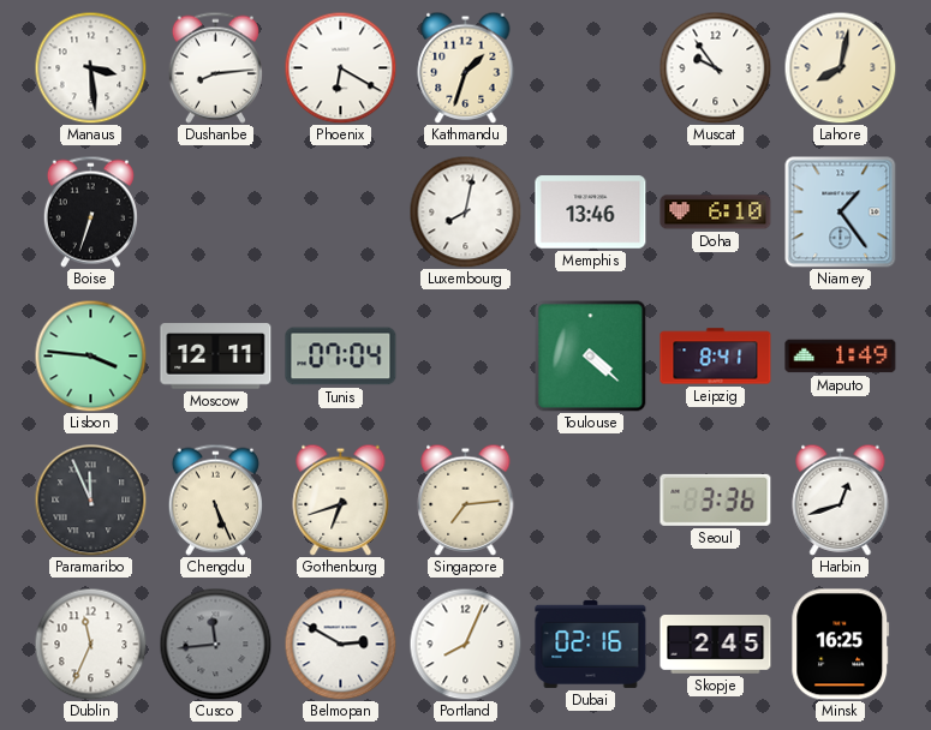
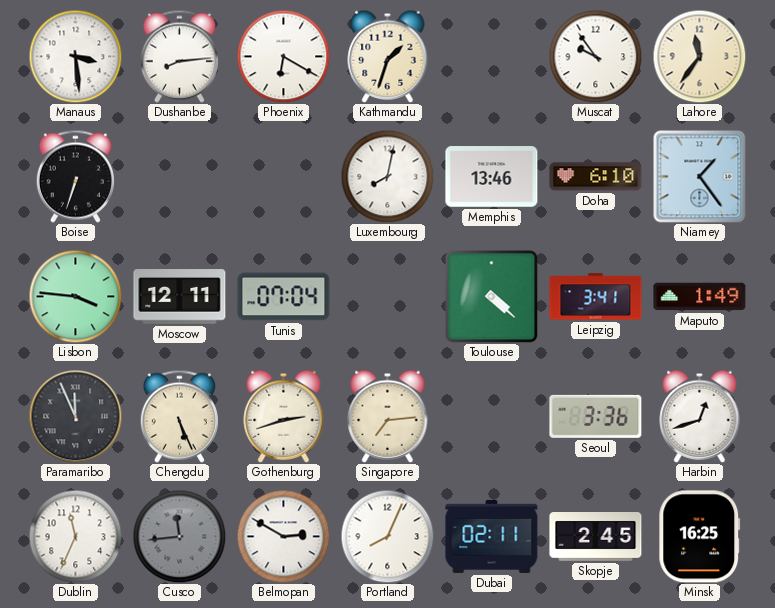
Lahore: 8:02 -> 11:36 (699, 56)
Leipzig: 8:41 -> 3:41 (596, 297)
Gothenburg: 6:42 -> 2:42 (284, 416)
Dubai: 02:16 -> 02:11 (492, 536)
